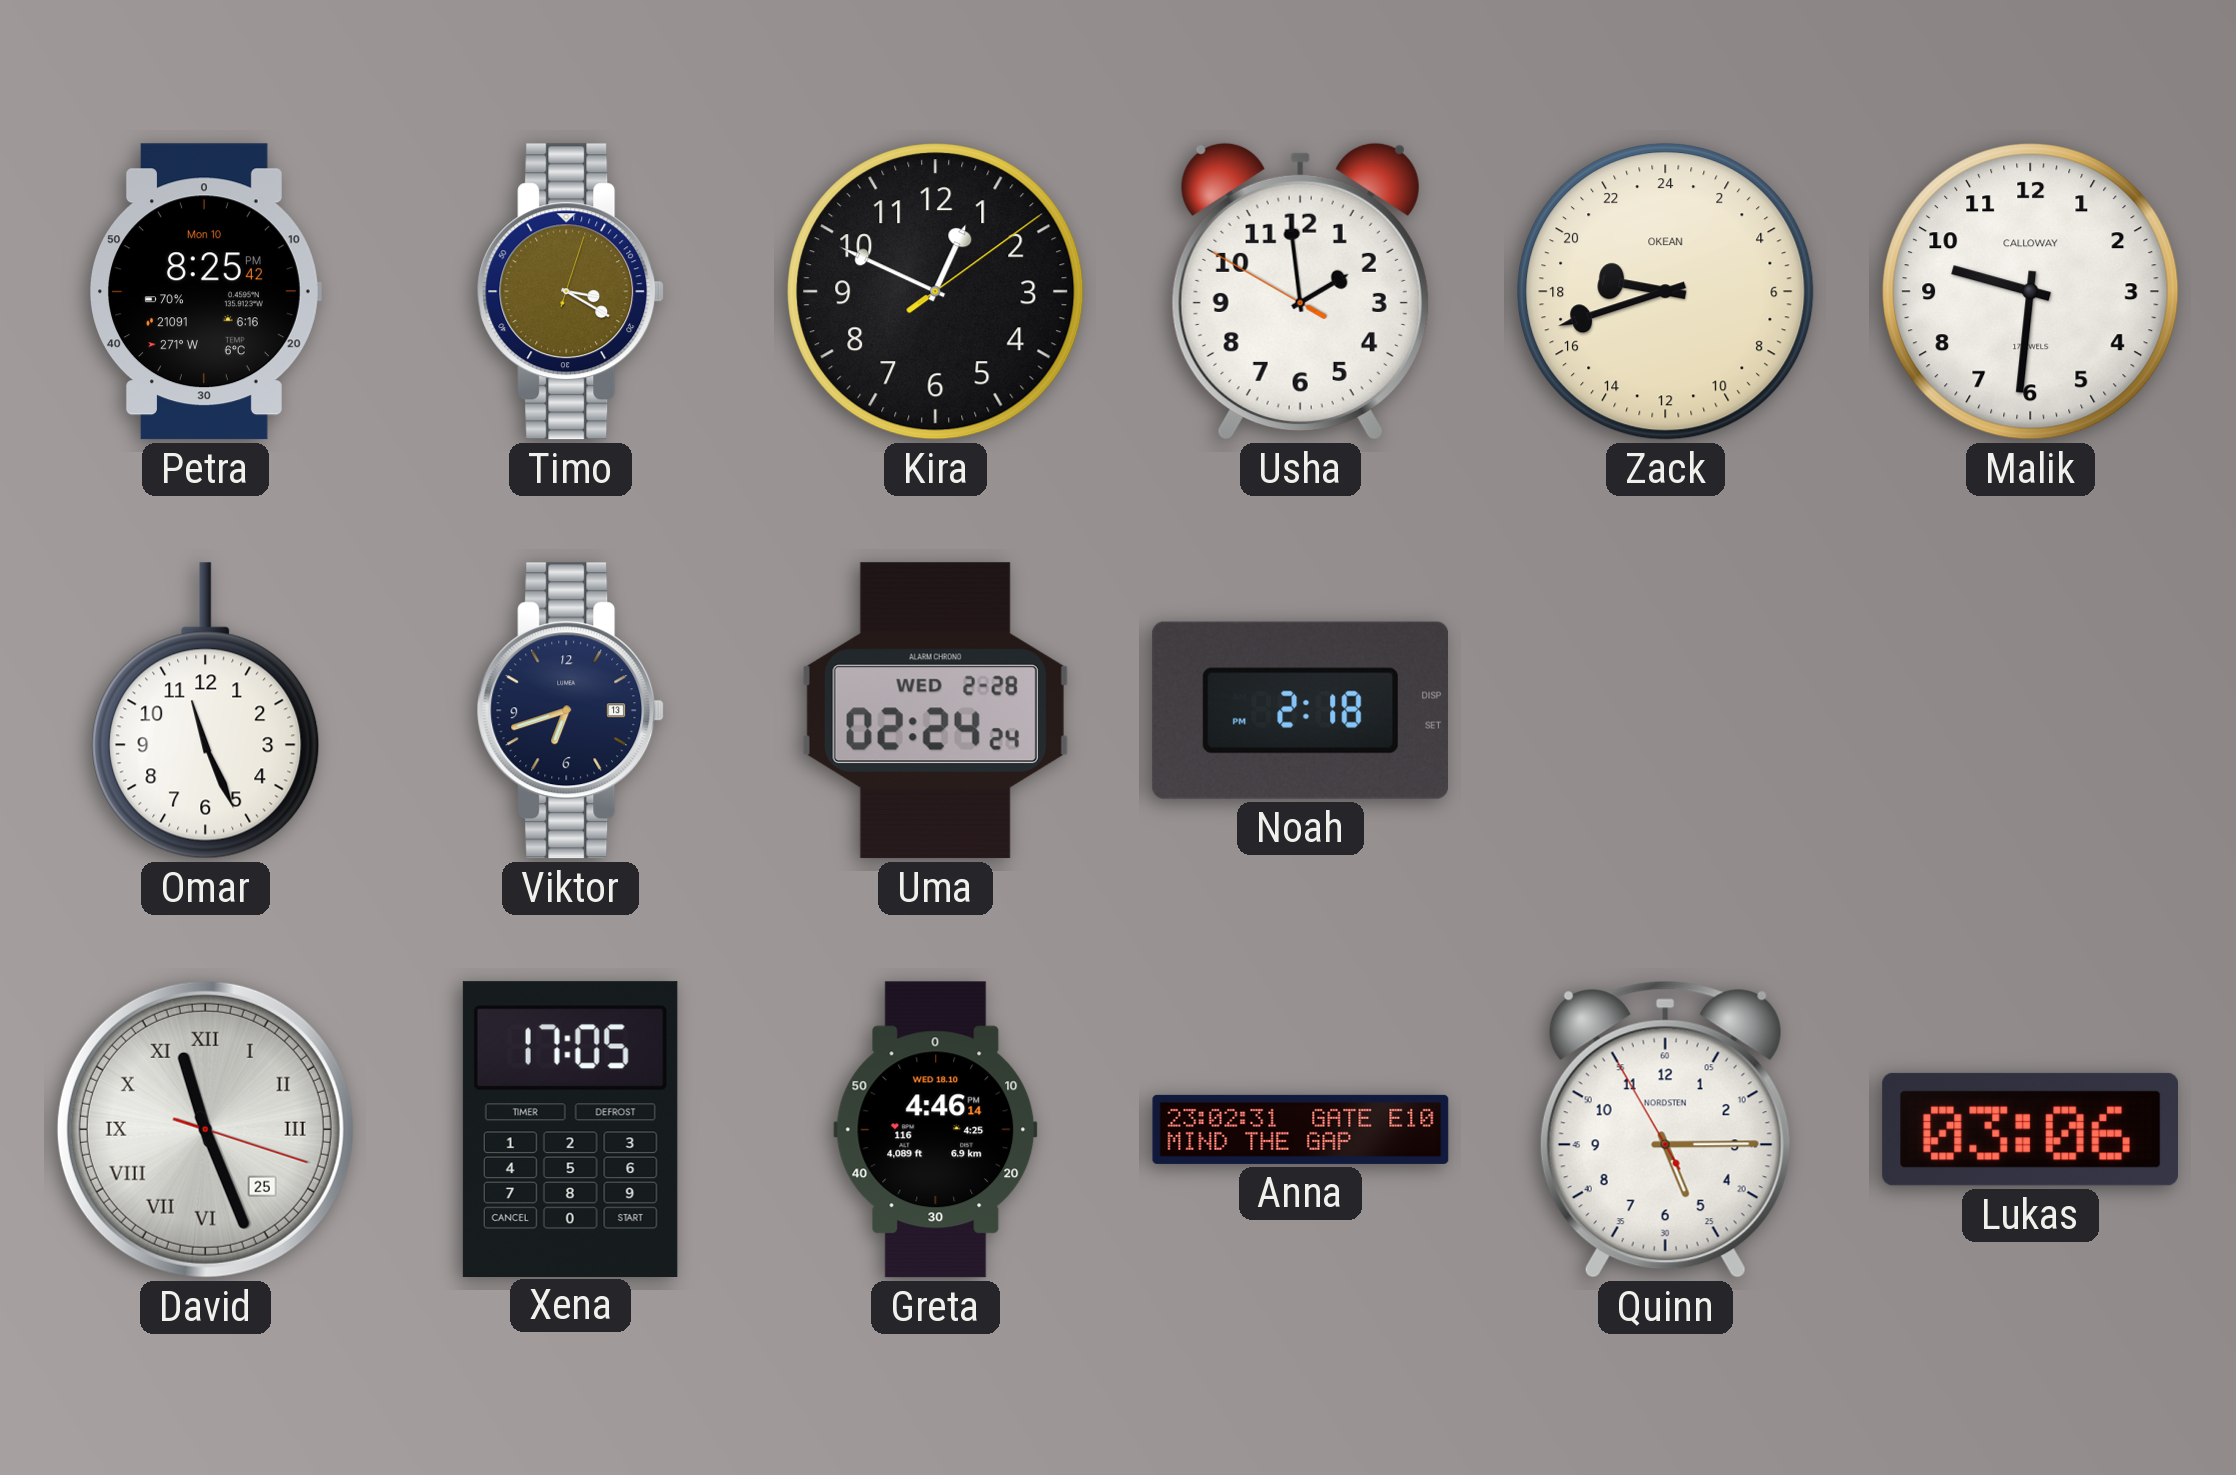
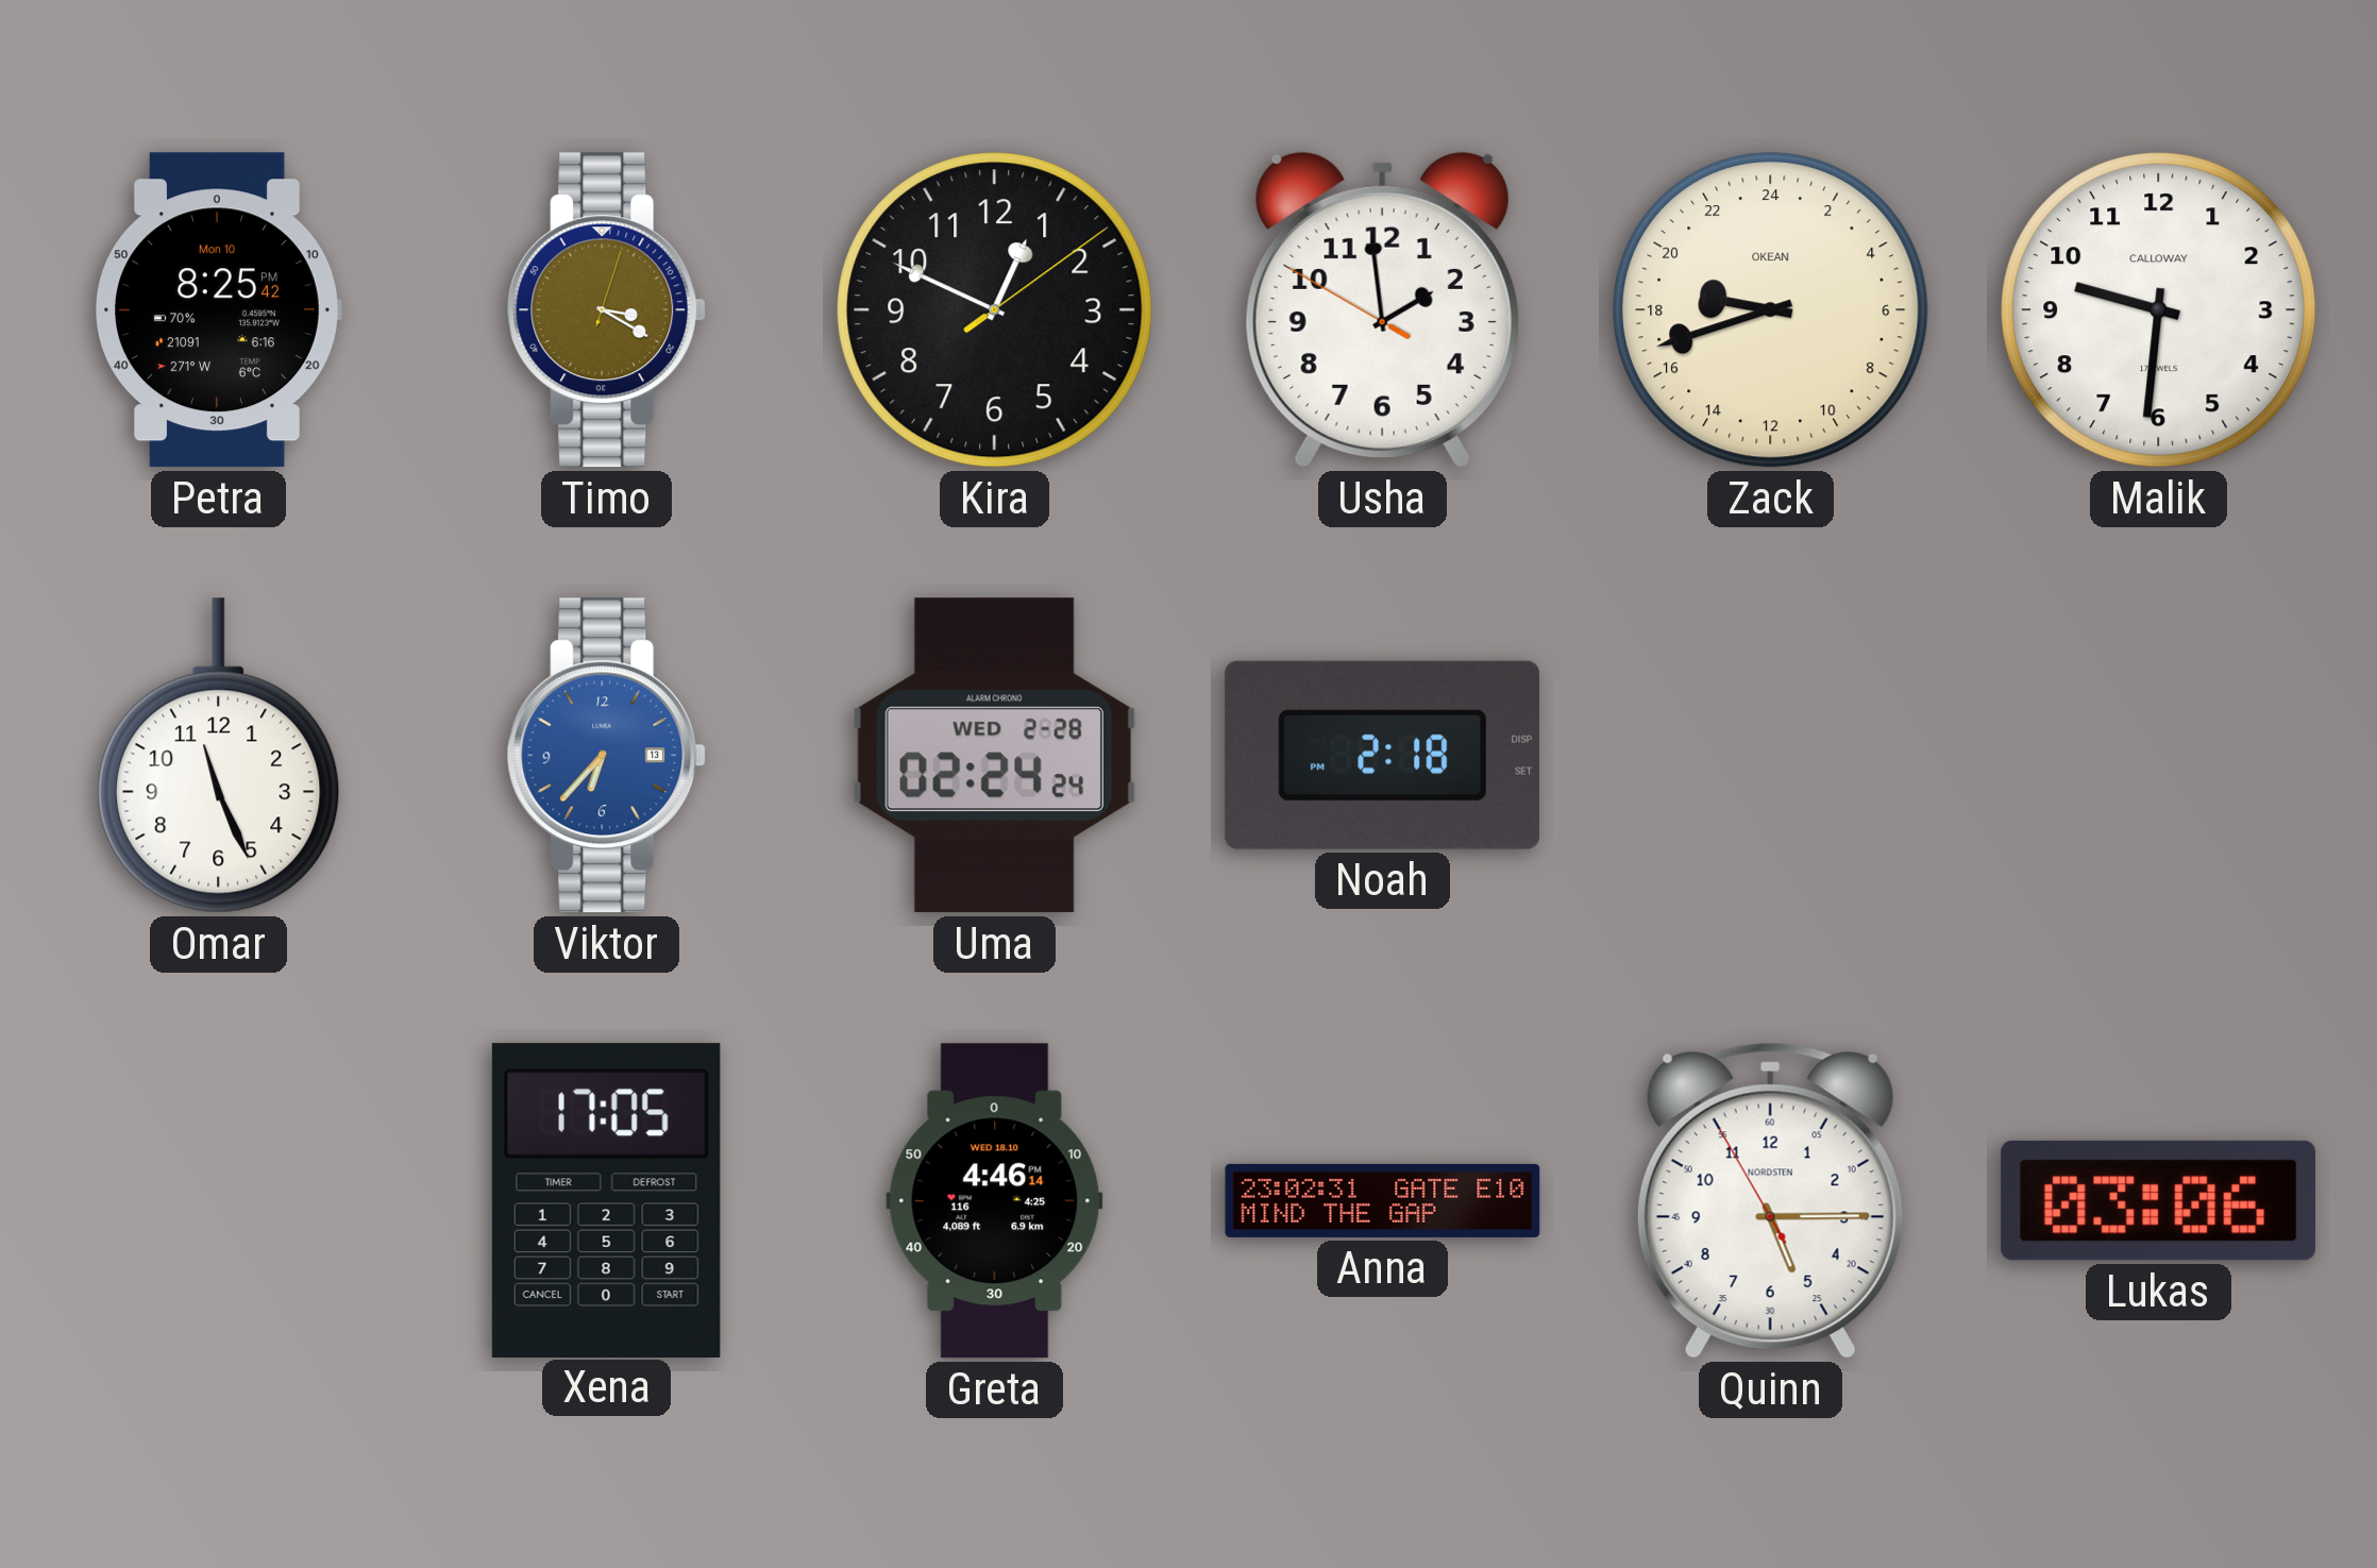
Viktor: 6:42 -> 6:37 (607, 756)
Viktor dial: navy -> blue (607, 756)
David: 11:26 -> none (205, 1129)
